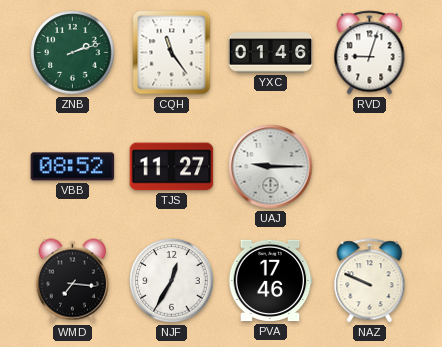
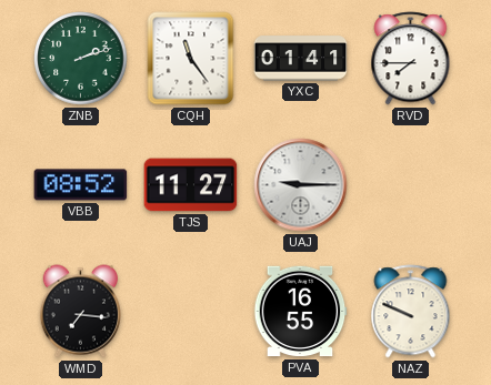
YXC: 01:46 -> 01:41 (301, 59)
RVD: 9:03 -> 7:45 (411, 59)
NJF: 12:35 -> none (172, 281)
PVA: 17:46 -> 16:55 (300, 312)
